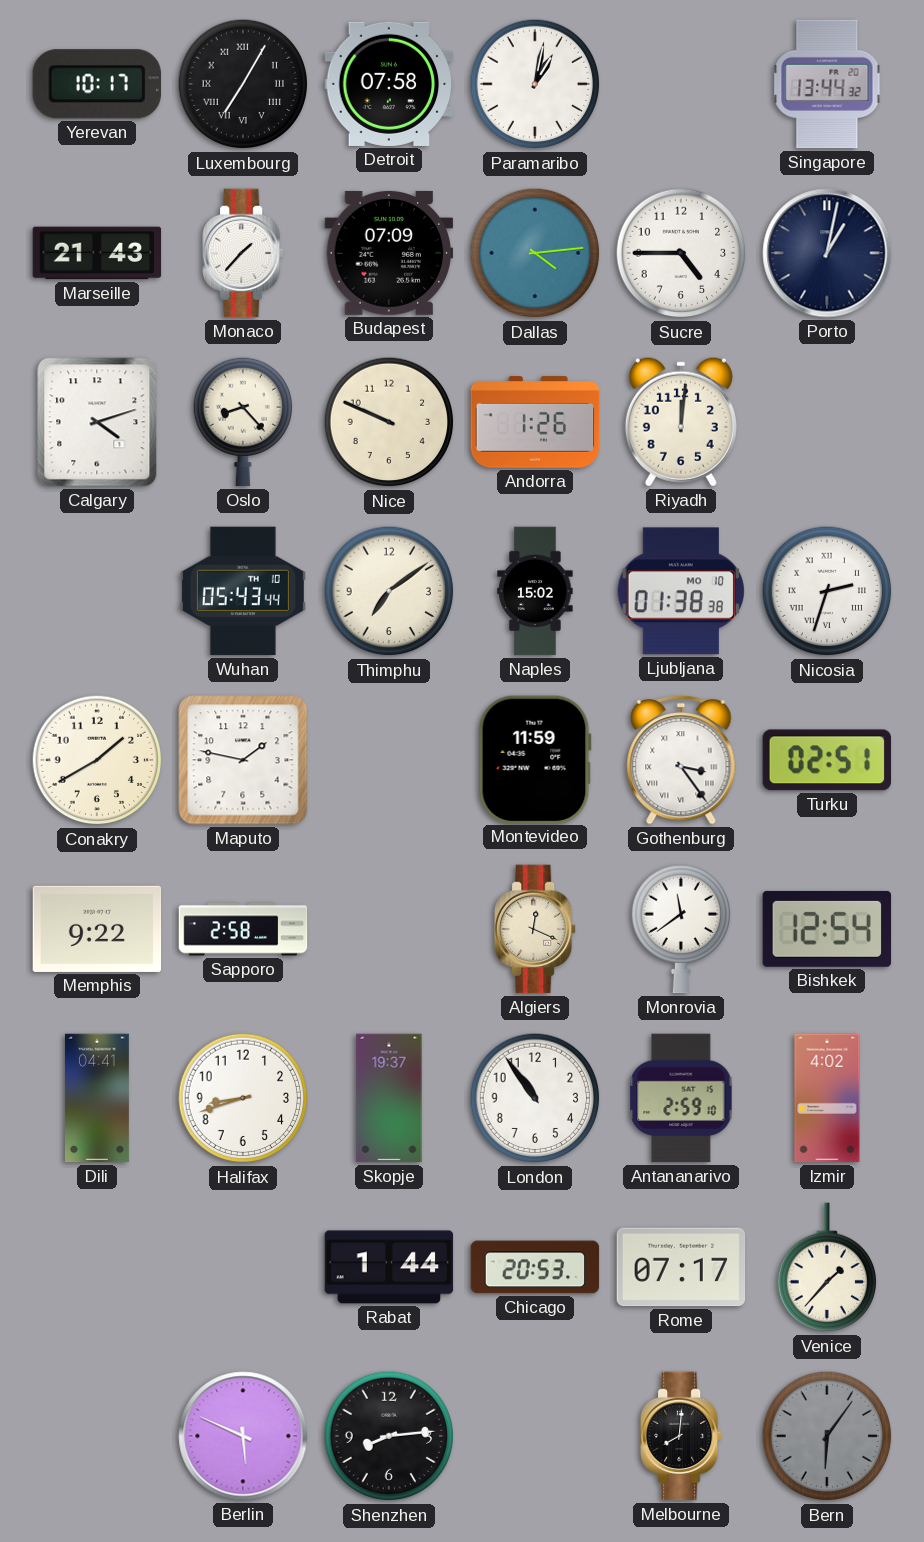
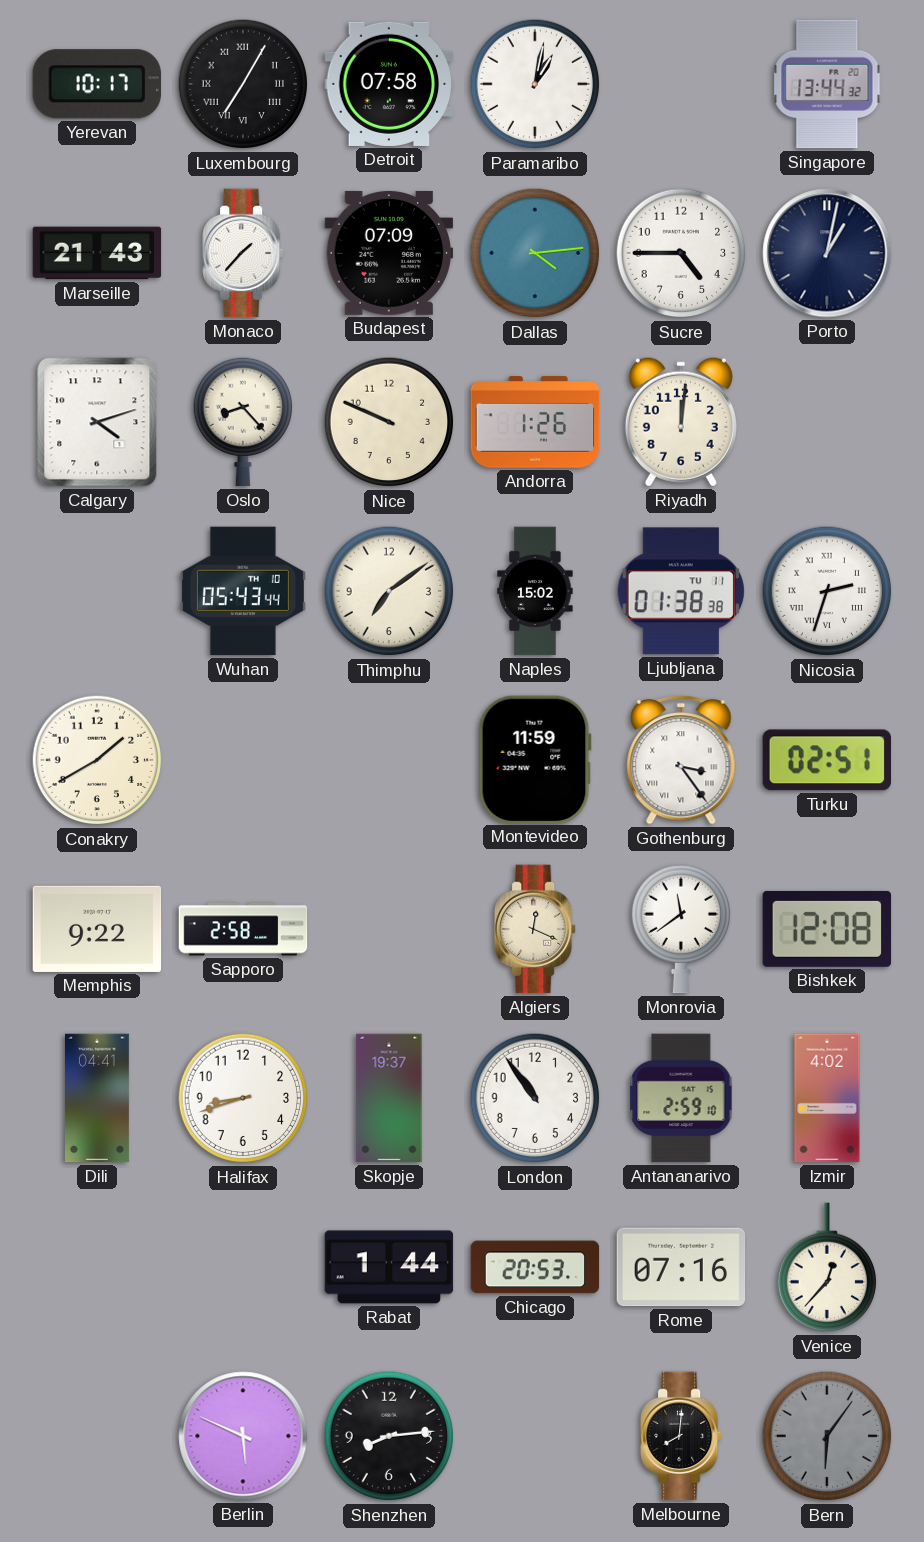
Ljubljana date: MO 10 -> TU 11 (681, 591)
Maputo: 1:47 -> none (243, 760)
Bishkek: 12:54 -> 12:08 (827, 929)
Rome: 07:17 -> 07:16 (681, 1267)
Venice: 1:37 -> 12:37 (826, 1268)
